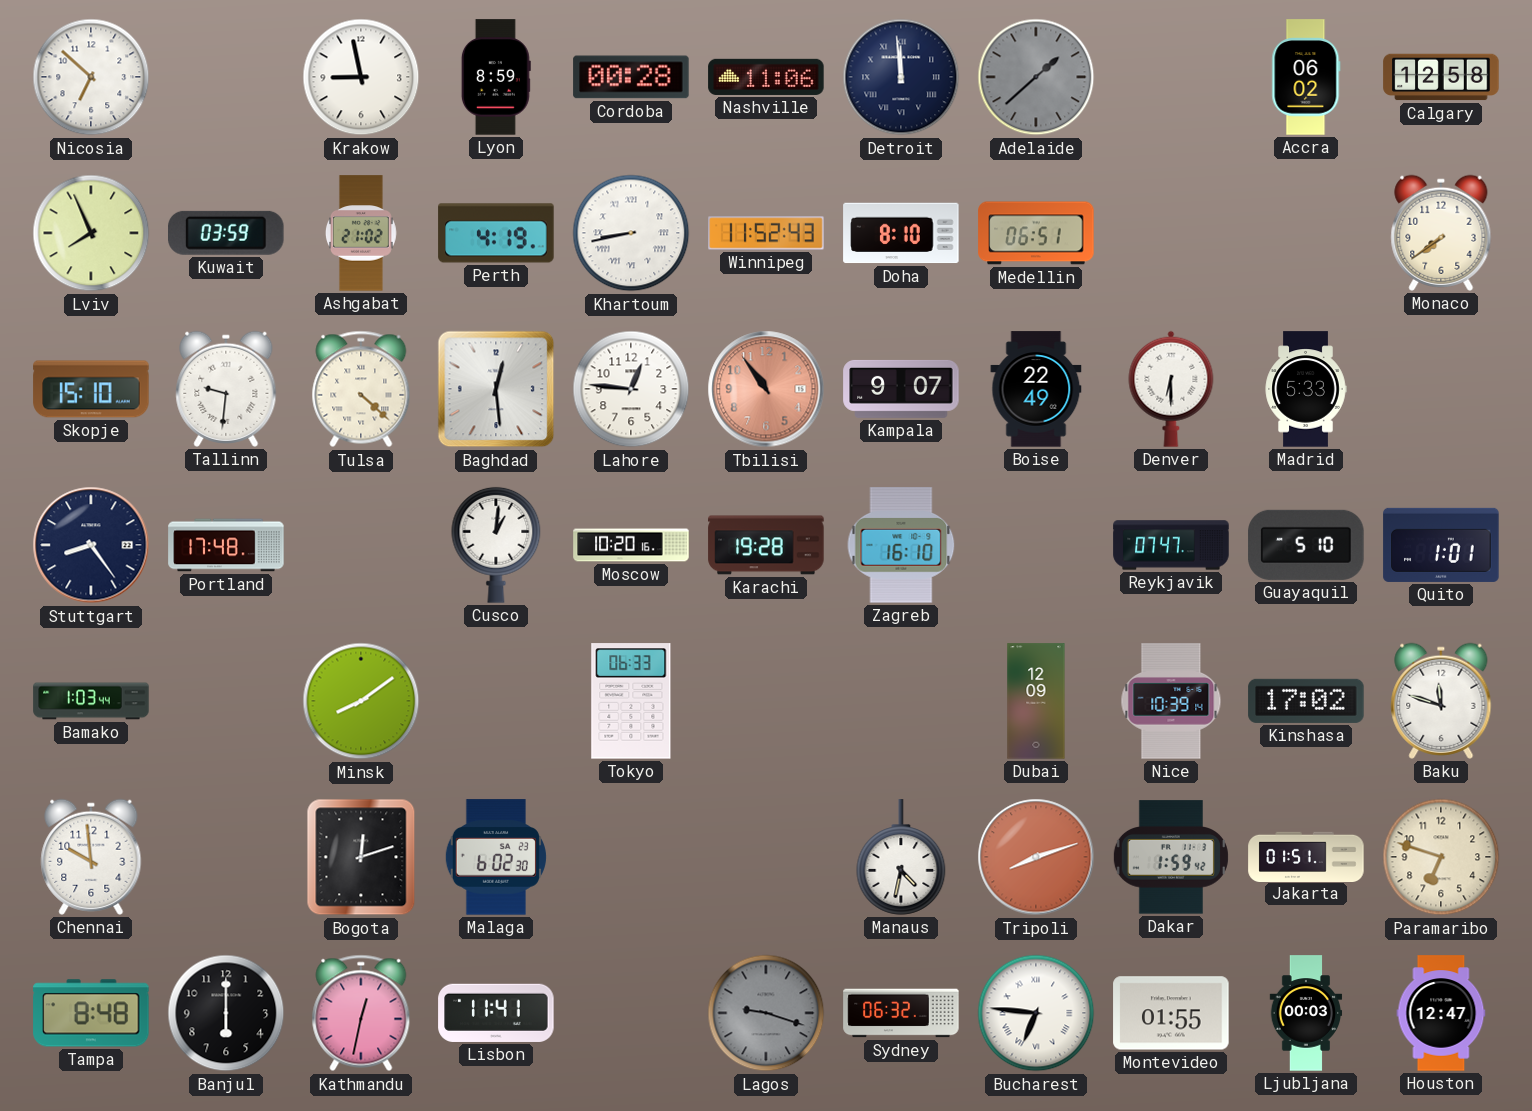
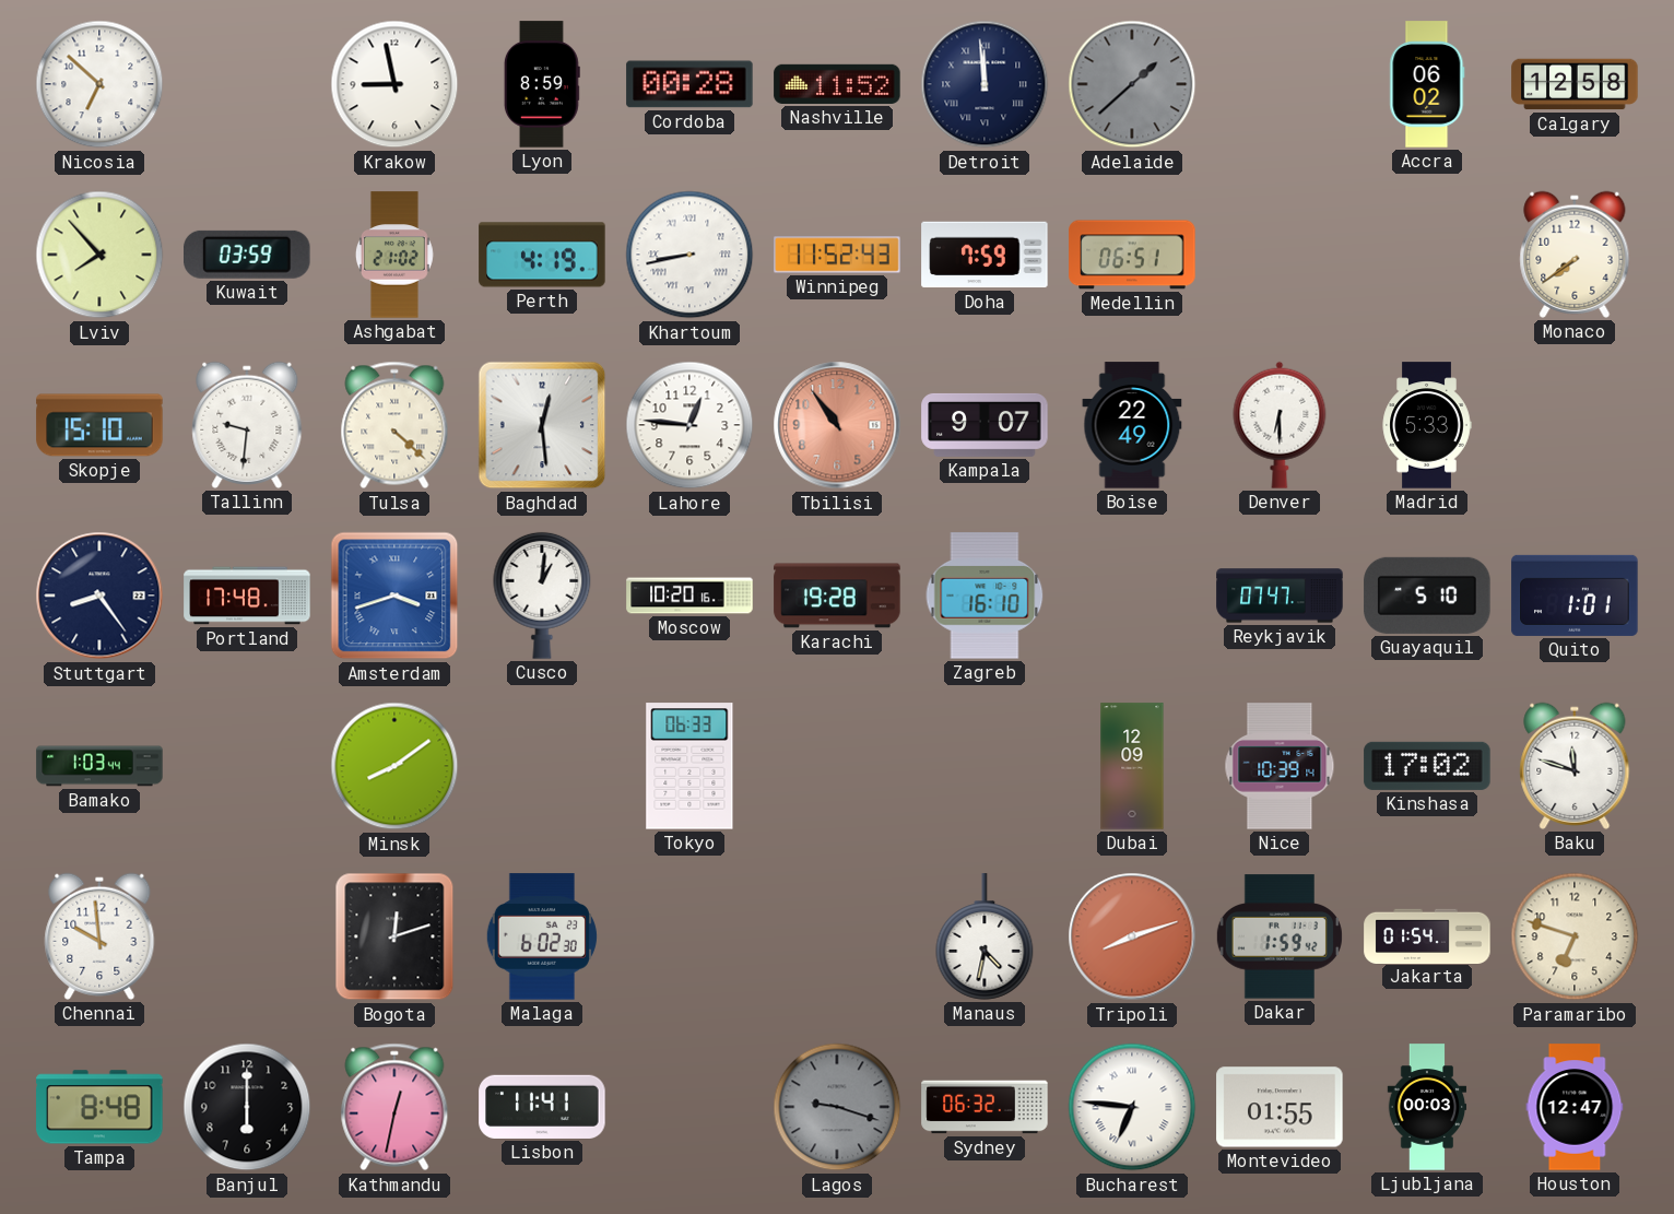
Nashville: 11:06 -> 11:52 (837, 84)
Lviv: 7:56 -> 7:53 (99, 255)
Doha: 8:10 -> 7:59 (985, 255)
Amsterdam: none -> 3:42 (394, 596)
Jakarta: 01:51 -> 01:54 (1427, 935)
